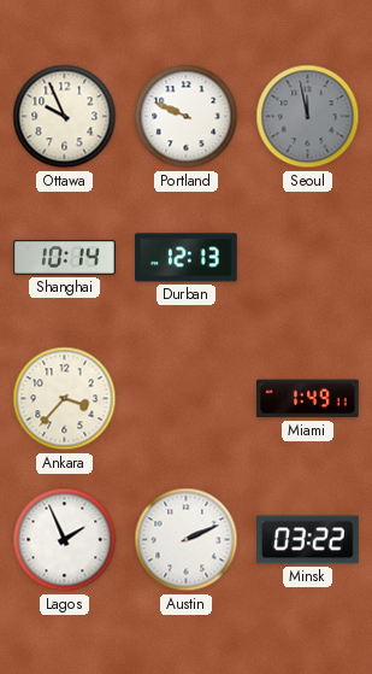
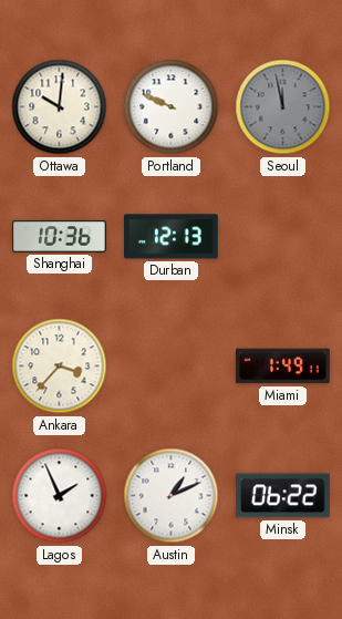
Ottawa: 9:56 -> 10:01 (60, 107)
Shanghai: 10:14 -> 10:36 (60, 237)
Austin: 2:11 -> 1:11 (172, 496)
Minsk: 03:22 -> 06:22 (283, 496)
